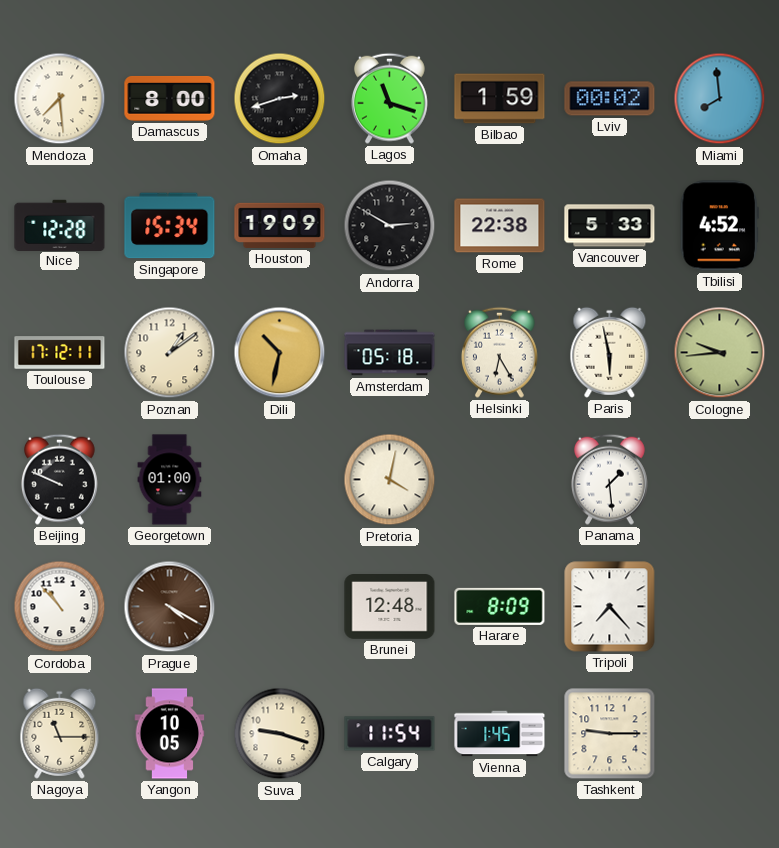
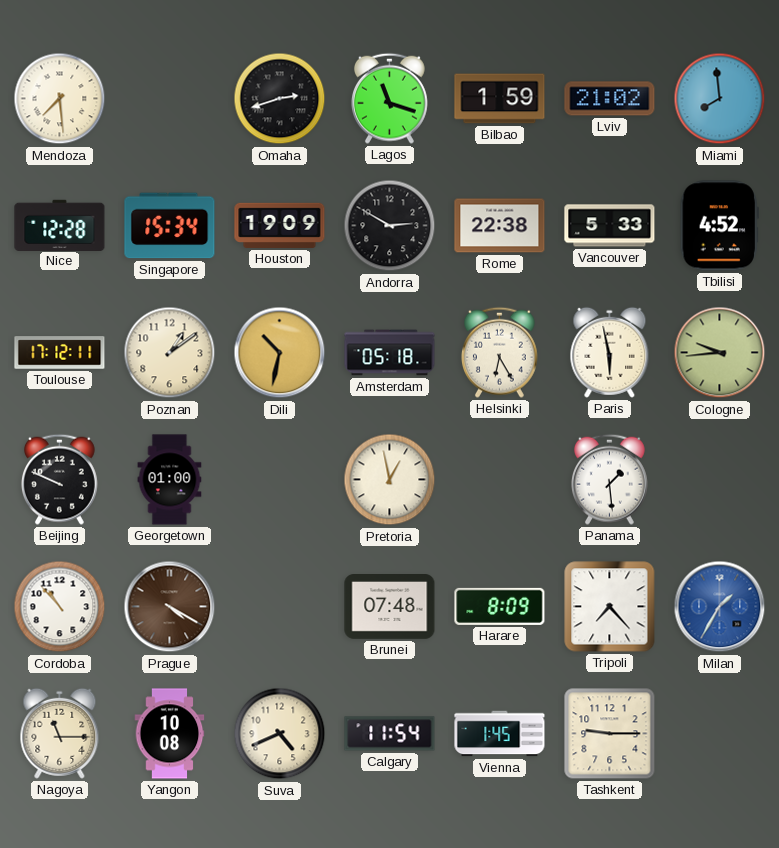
Damascus: 8:00 -> none (170, 98)
Lviv: 00:02 -> 21:02 (610, 99)
Pretoria: 4:02 -> 12:58 (390, 480)
Brunei: 12:48 -> 07:48 (390, 607)
Milan: none -> 1:35 (720, 607)
Yangon: 10:05 -> 10:08 (170, 734)
Suva: 9:18 -> 4:41 (280, 734)
